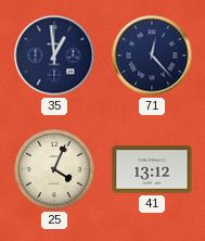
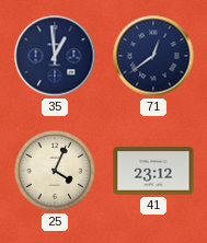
71: 12:23 -> 12:39 (153, 56)
41: 13:12 -> 23:12 (153, 171)
